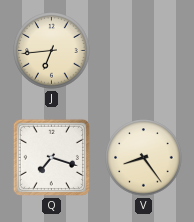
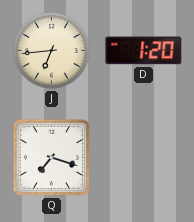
D: none -> 1:20 (144, 51)
V: 8:24 -> none (144, 158)
